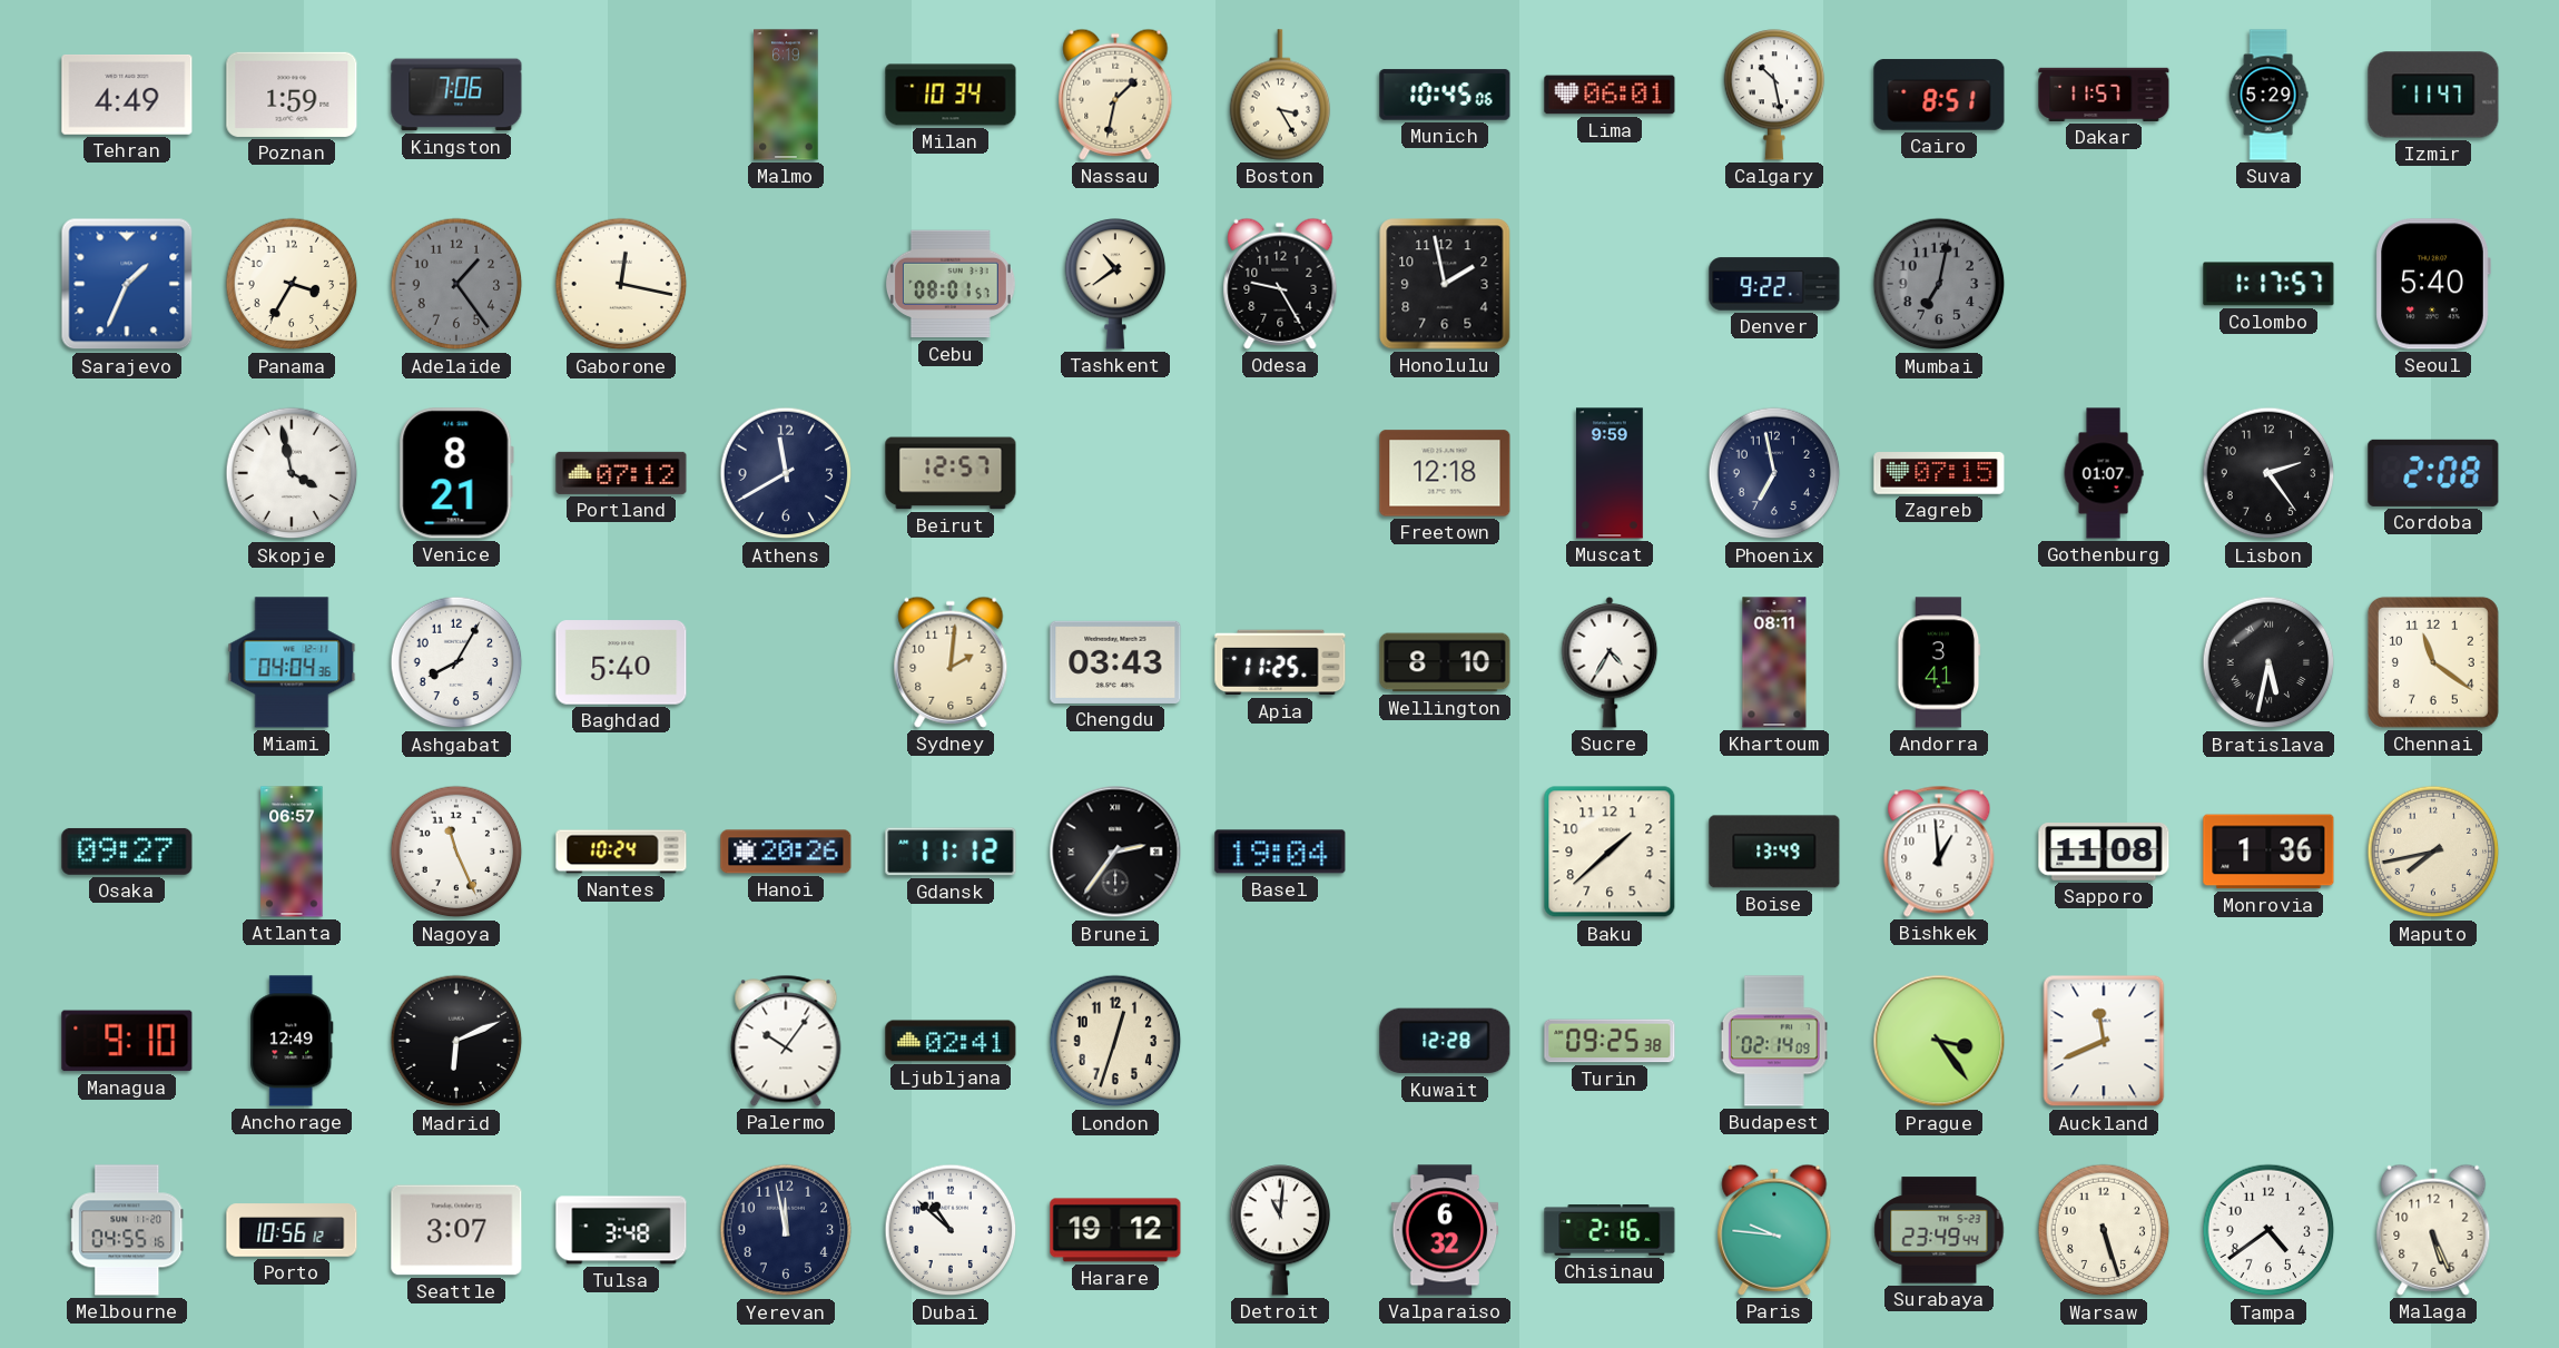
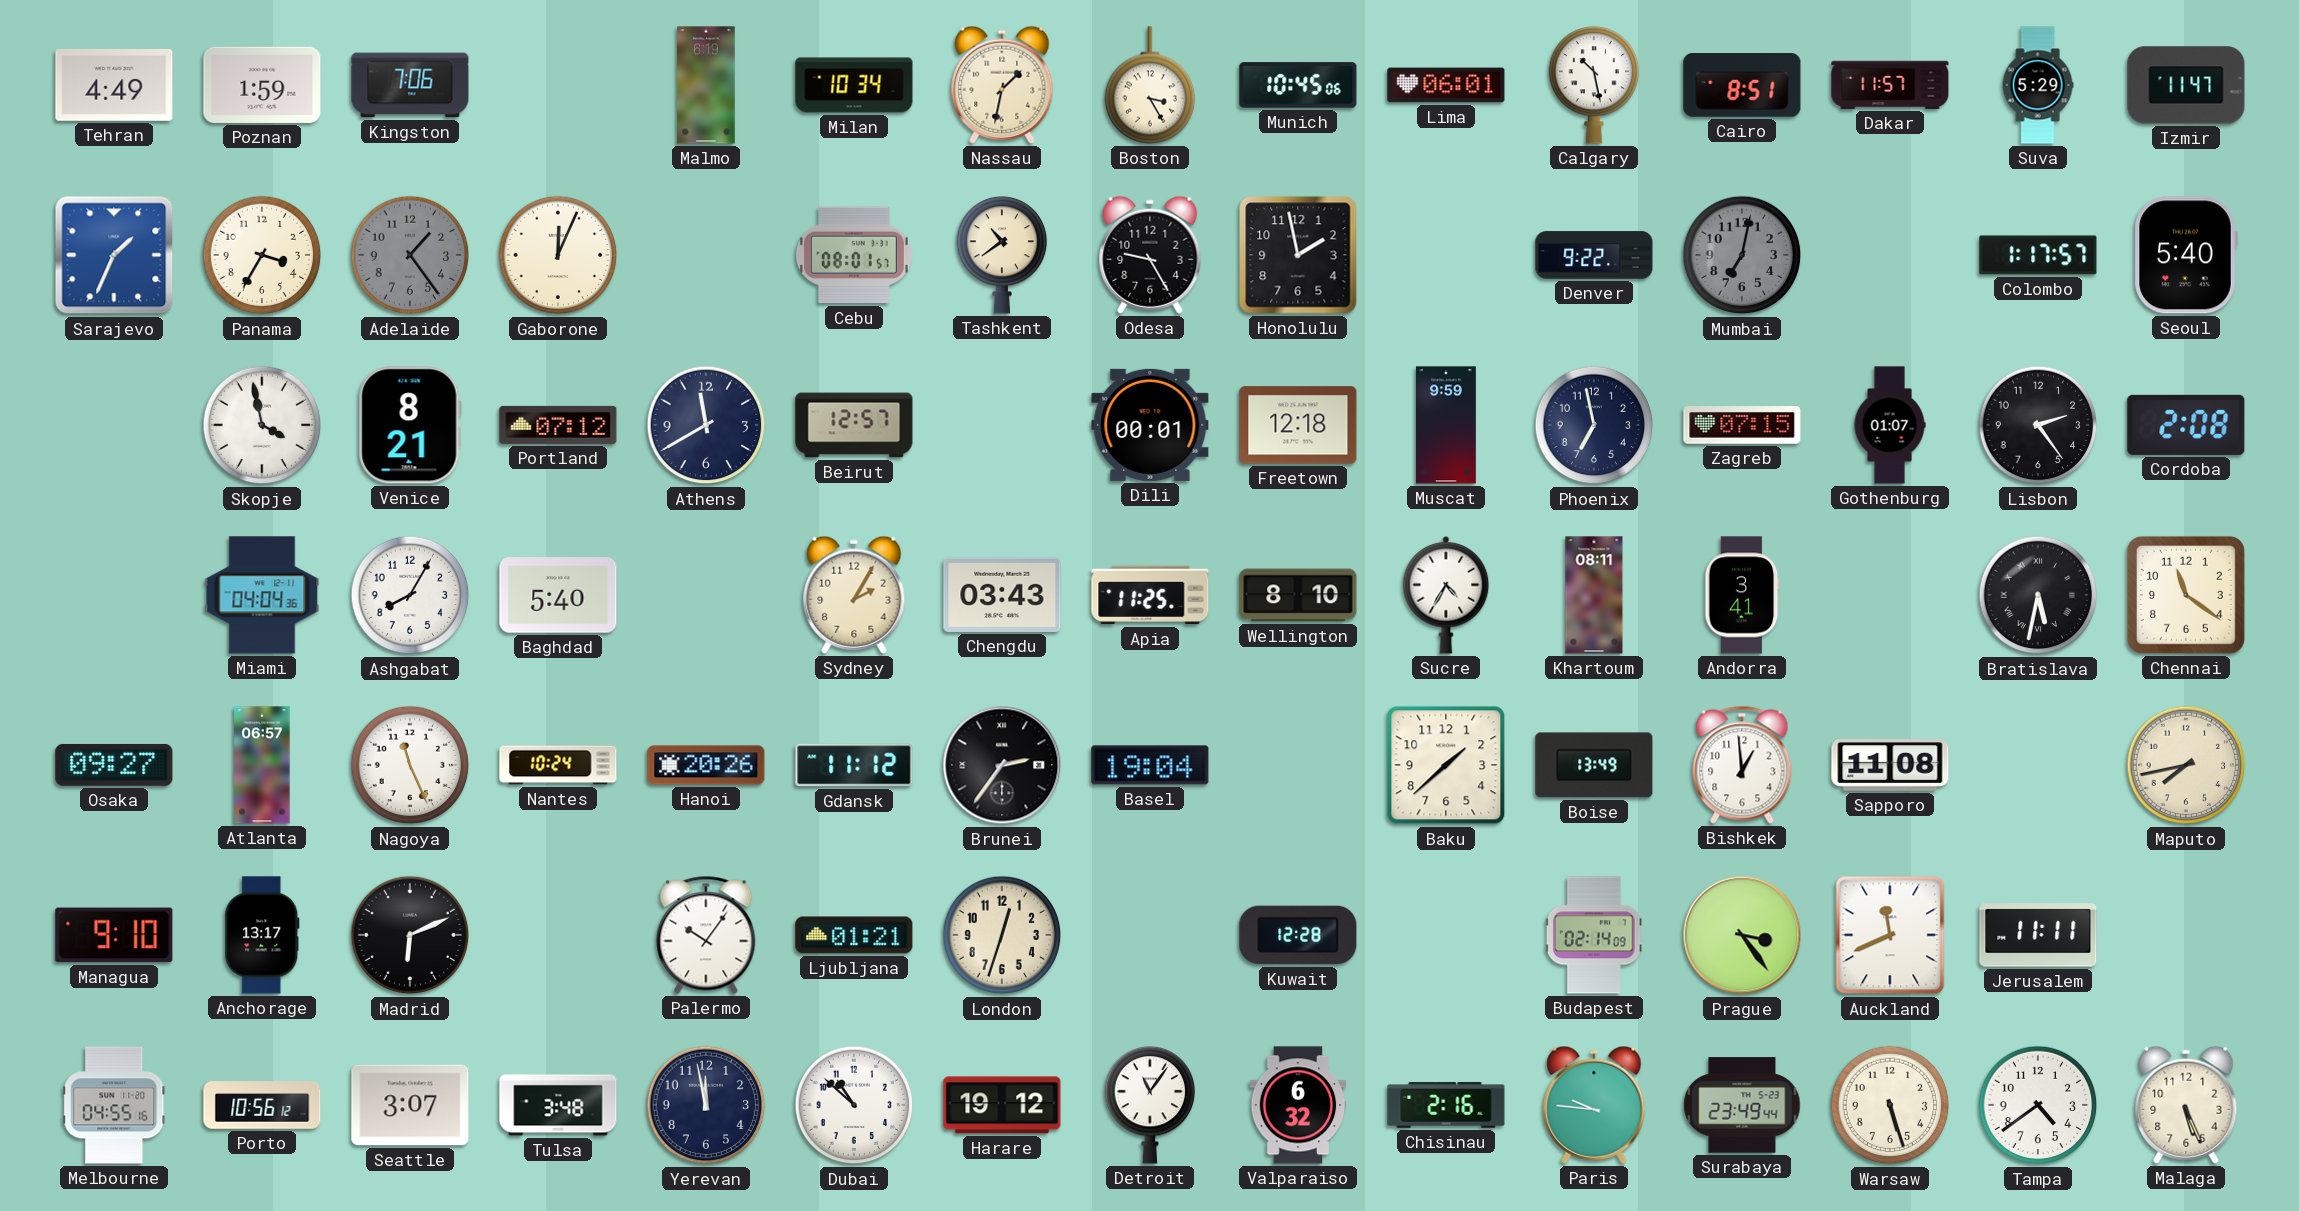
Gaborone: 12:17 -> 12:04 (558, 255)
Dili: none -> 00:01 (1150, 425)
Sydney: 2:01 -> 2:05 (854, 595)
Monrovia: 1:36 -> none (2268, 852)
Anchorage: 12:49 -> 13:17 (262, 935)
Ljubljana: 02:41 -> 01:21 (854, 935)
Turin: 09:25 -> none (1610, 1041)
Jerusalem: none -> 11:11 (2038, 935)
Detroit: 11:01 -> 11:06 (1150, 1105)
